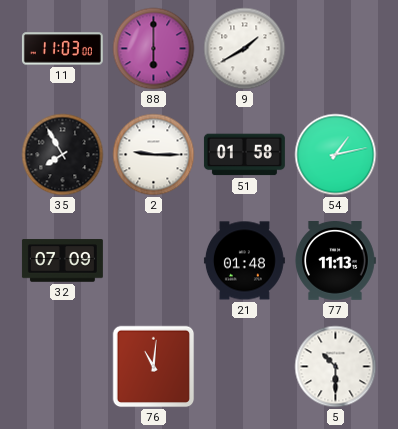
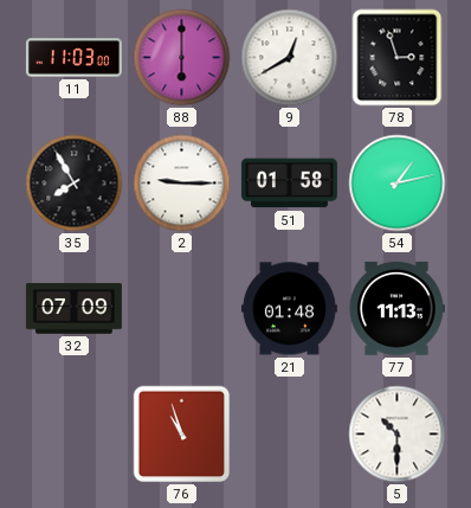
9: 1:40 -> 12:40 (290, 58)
78: none -> 2:57 (398, 58)
76: 11:01 -> 10:57 (182, 435)
